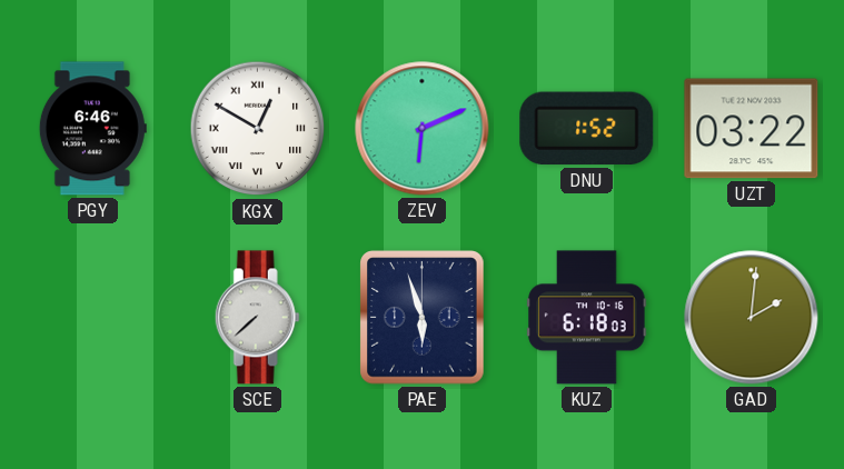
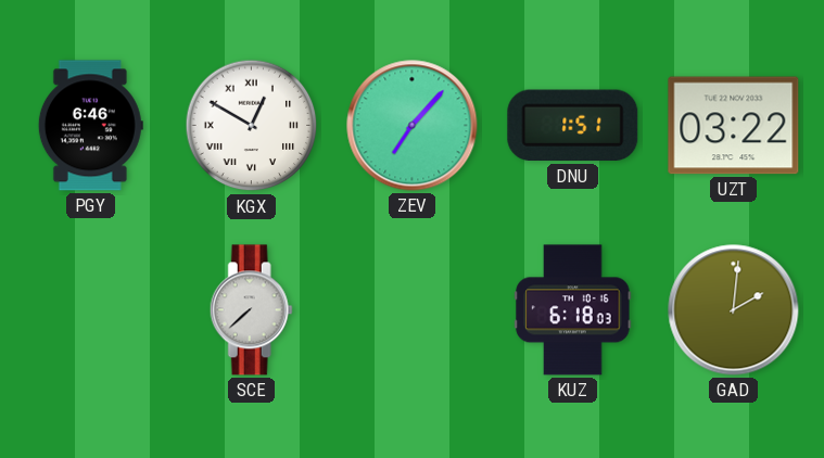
ZEV: 6:11 -> 7:07 (413, 126)
DNU: 1:52 -> 1:51 (573, 126)
PAE: 5:57 -> none (423, 318)
